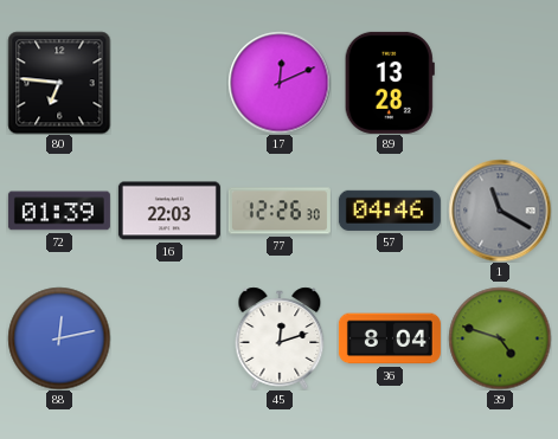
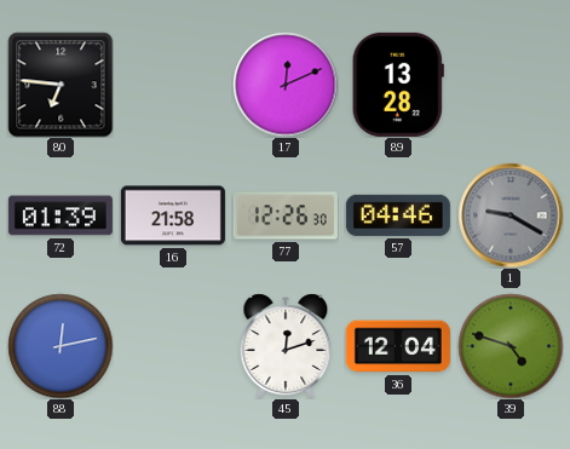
16: 22:03 -> 21:58 (173, 215)
1: 11:20 -> 9:20 (511, 215)
36: 8:04 -> 12:04 (398, 346)
